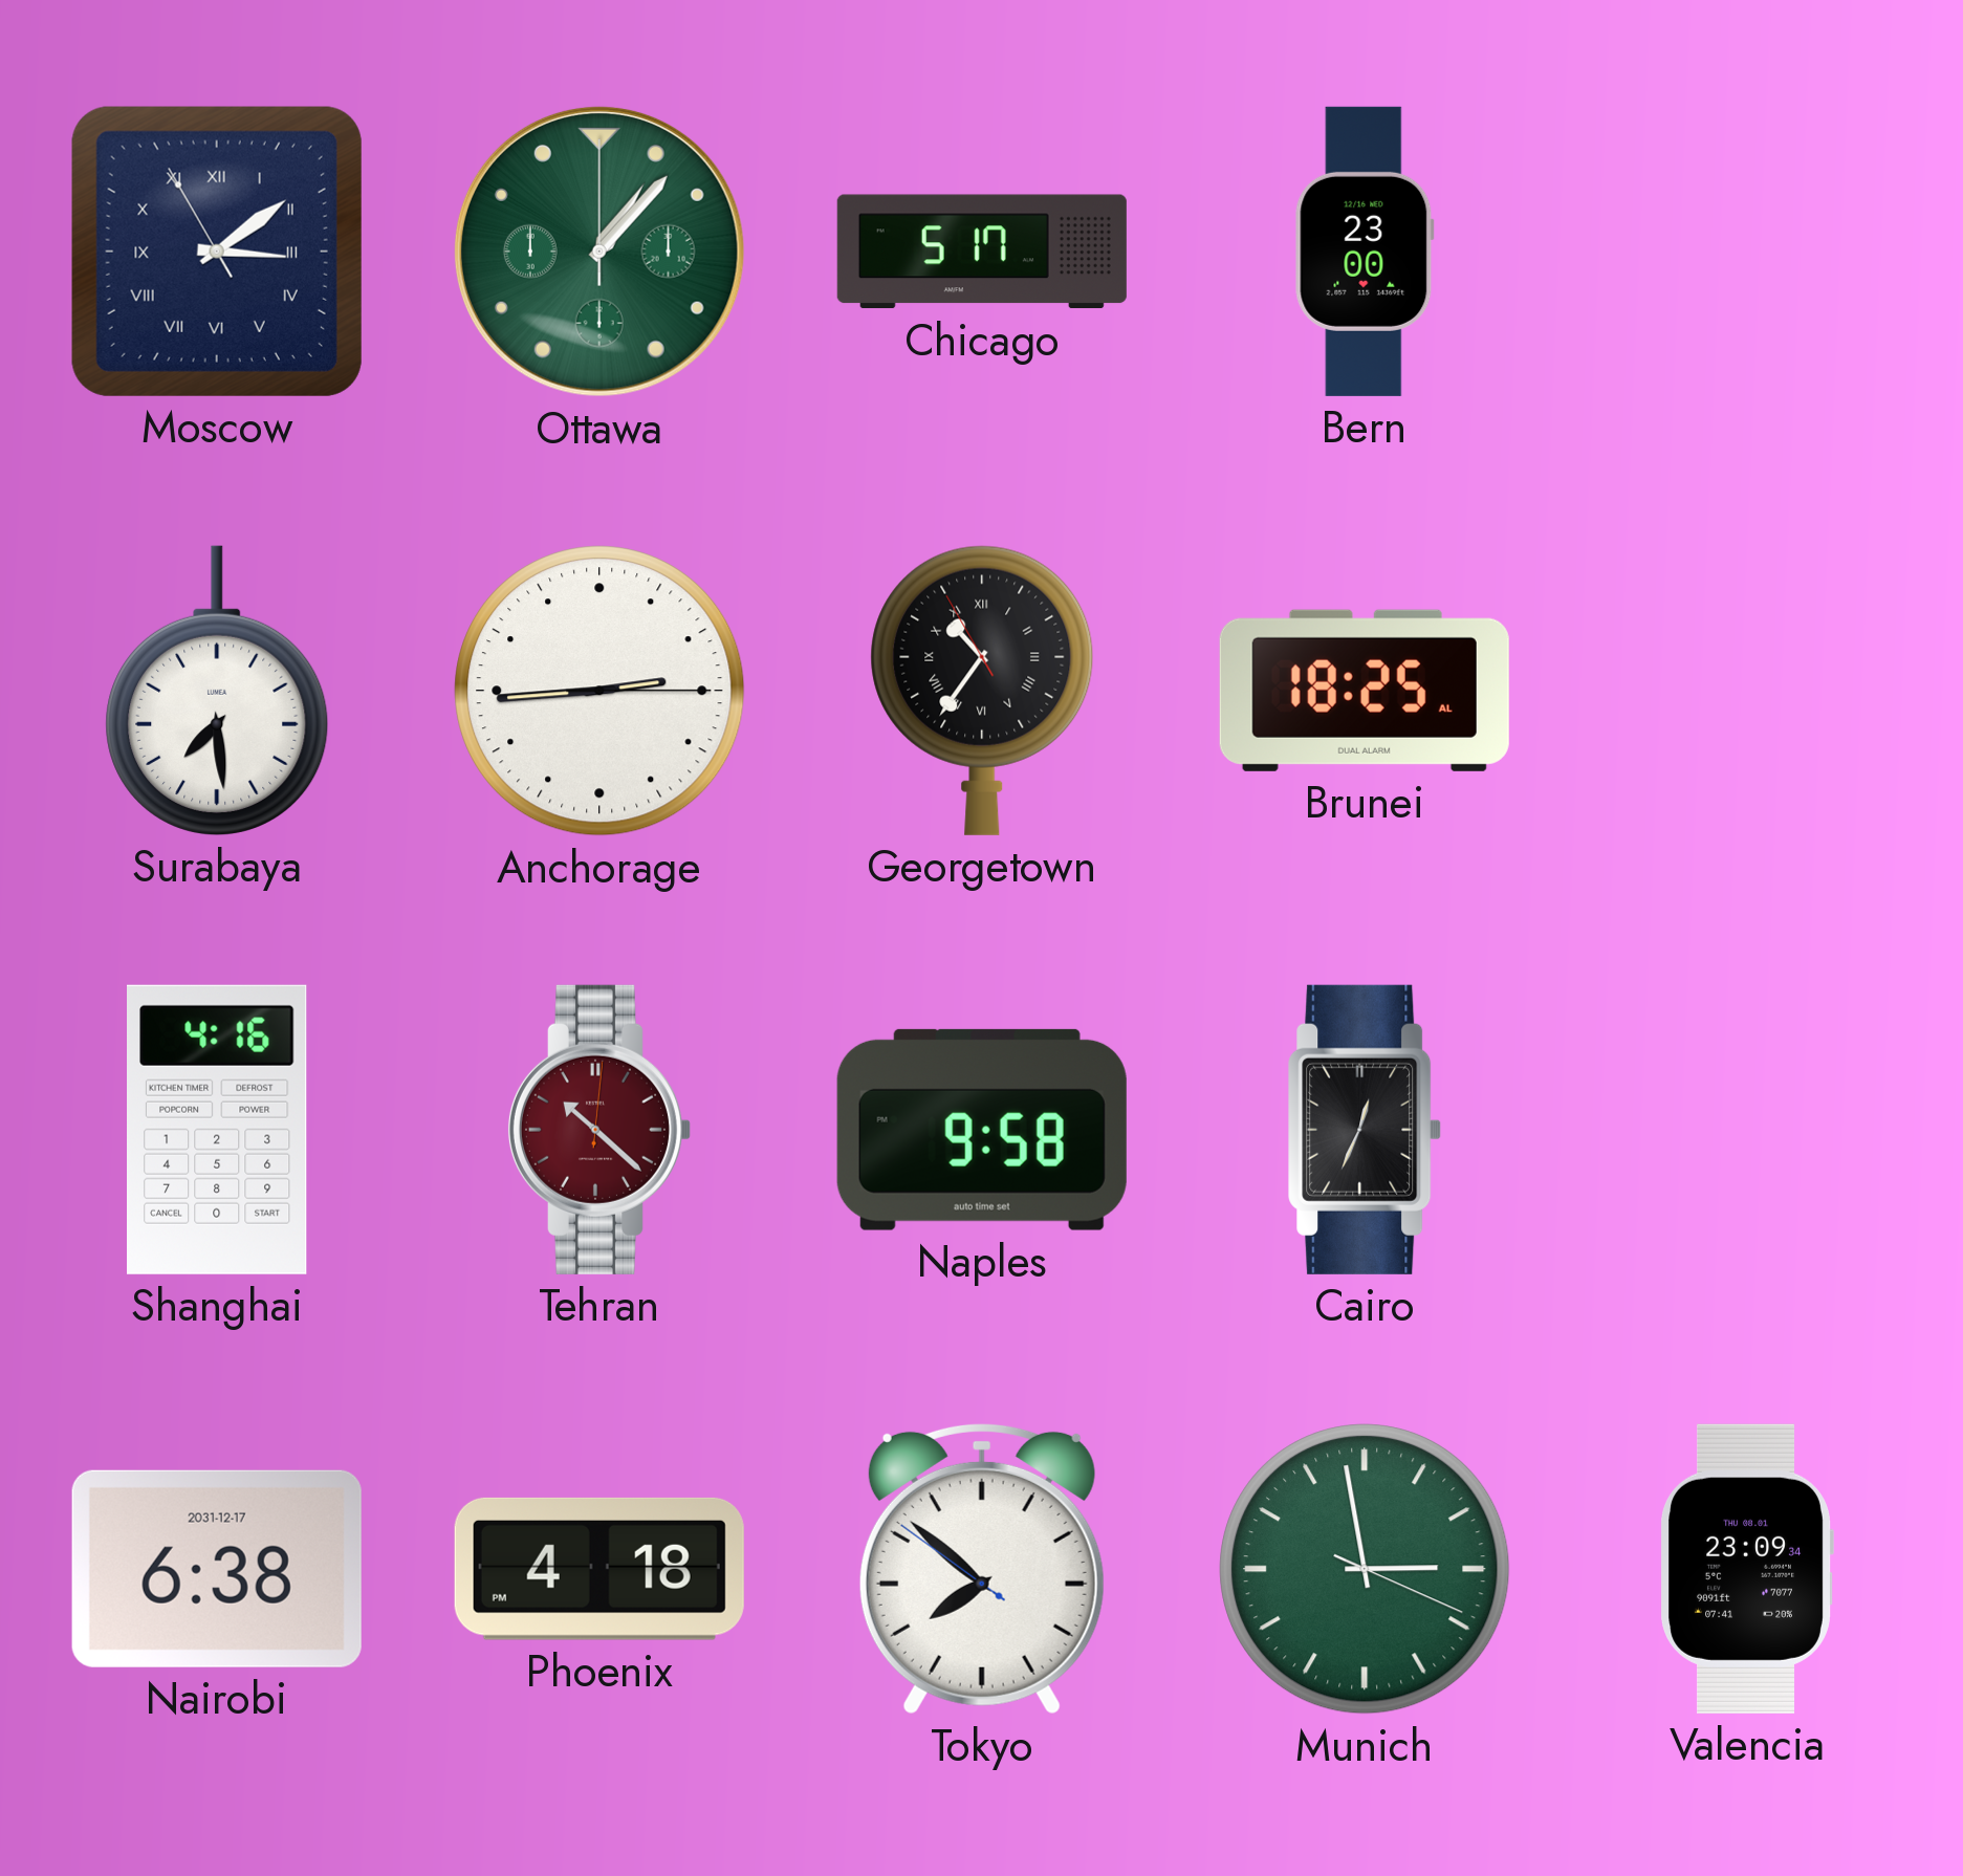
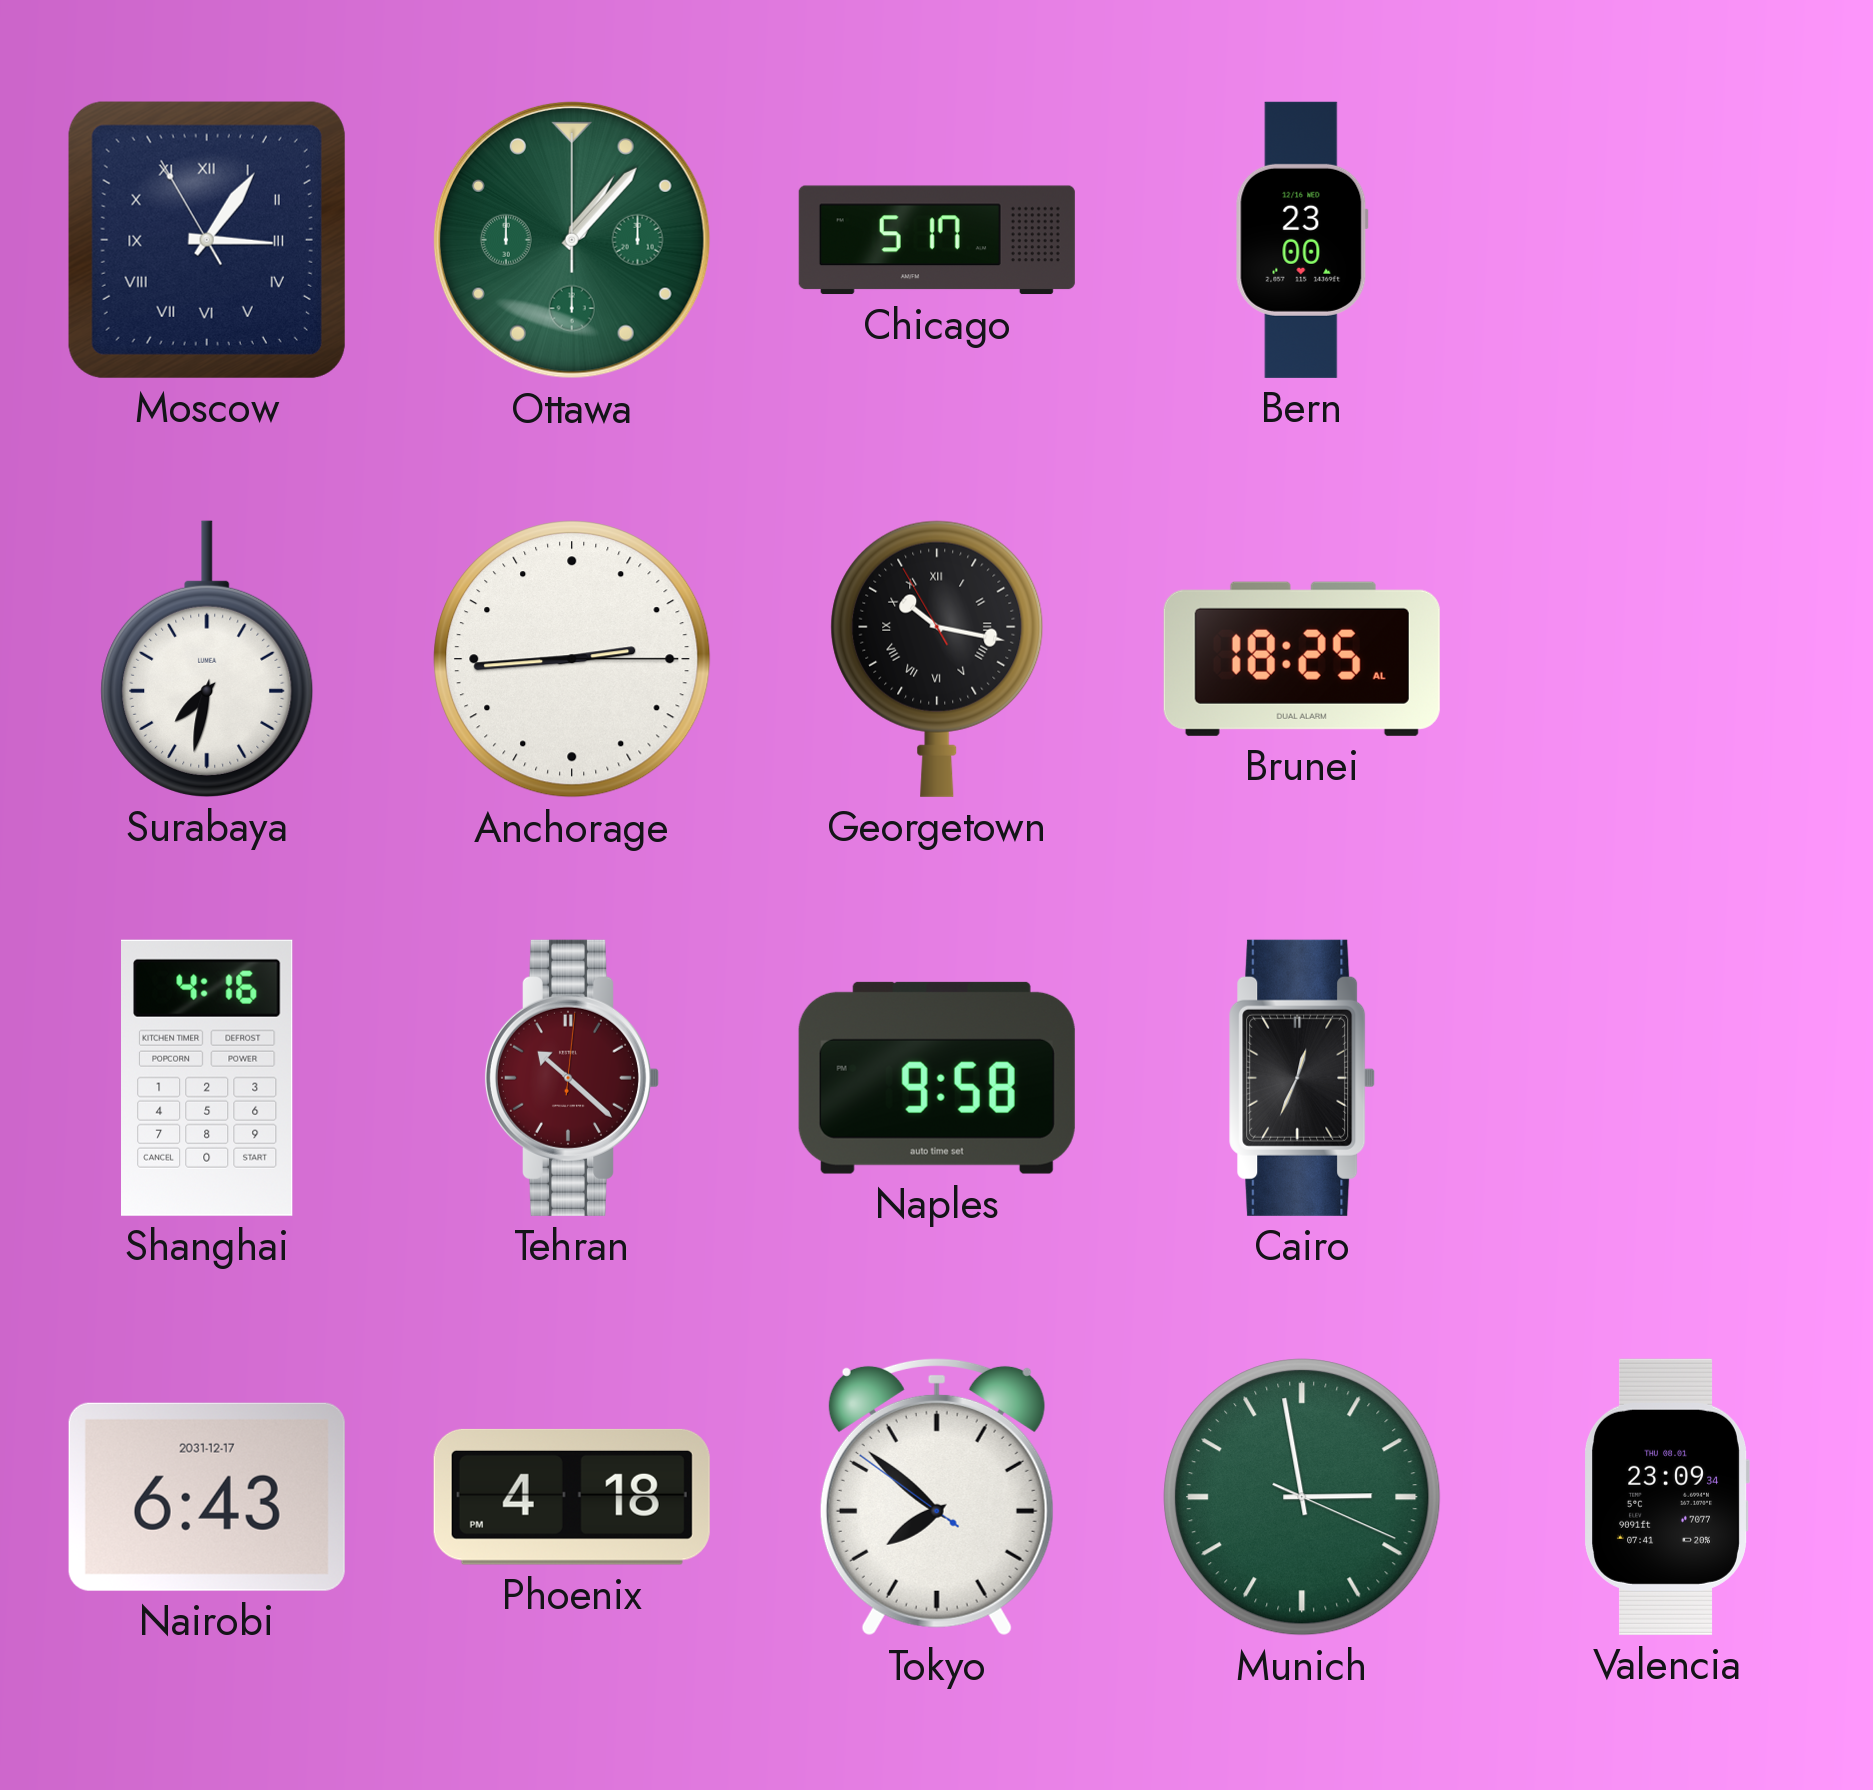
Moscow: 3:08 -> 3:05 (207, 240)
Surabaya: 7:29 -> 7:32 (207, 659)
Georgetown: 10:35 -> 10:16 (937, 659)
Nairobi: 6:38 -> 6:43 (207, 1497)
